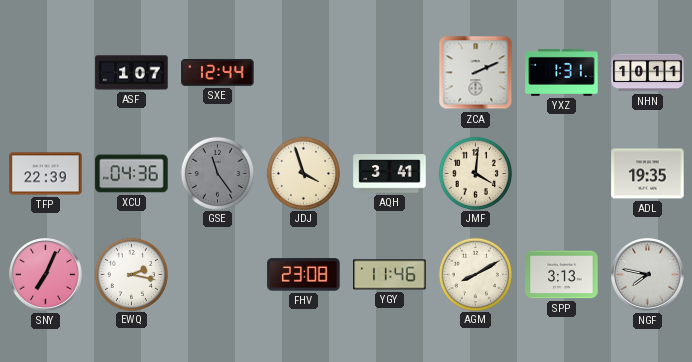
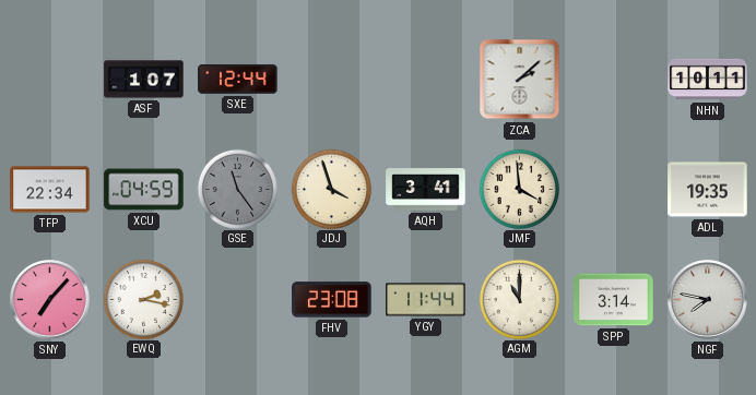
ZCA: 2:11 -> 2:08 (520, 80)
YXZ: 1:31 -> none (562, 72)
TFP: 22:39 -> 22:34 (50, 190)
XCU: 04:36 -> 04:59 (144, 190)
JMF: 4:01 -> 3:59 (519, 189)
SNY: 7:04 -> 7:07 (50, 300)
YGY: 11:46 -> 11:44 (426, 300)
AGM: 8:10 -> 11:00 (519, 299)
SPP: 3:13 -> 3:14 (614, 300)
